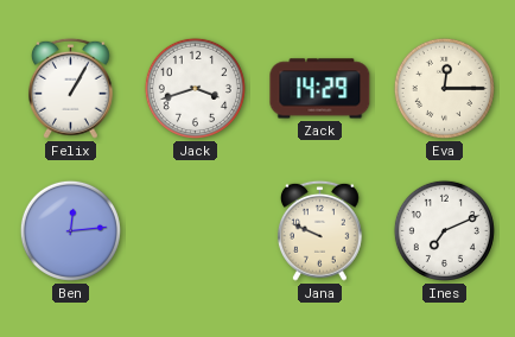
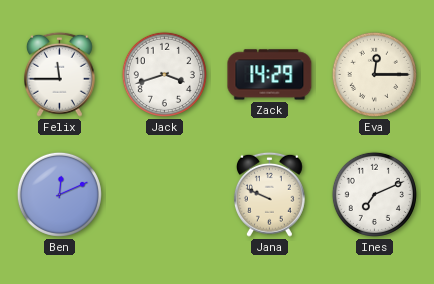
Felix: 1:05 -> 11:45 (59, 74)
Ben: 12:14 -> 12:11 (59, 194)
